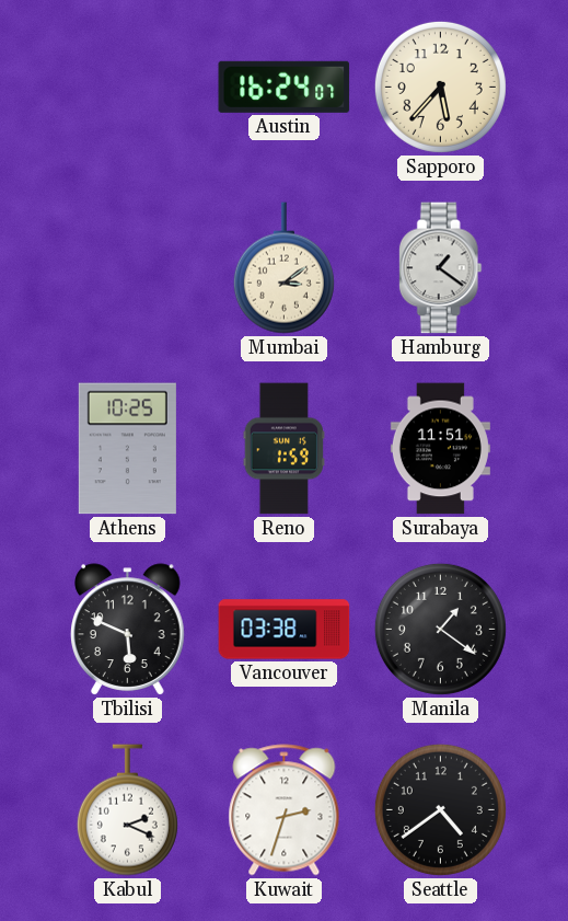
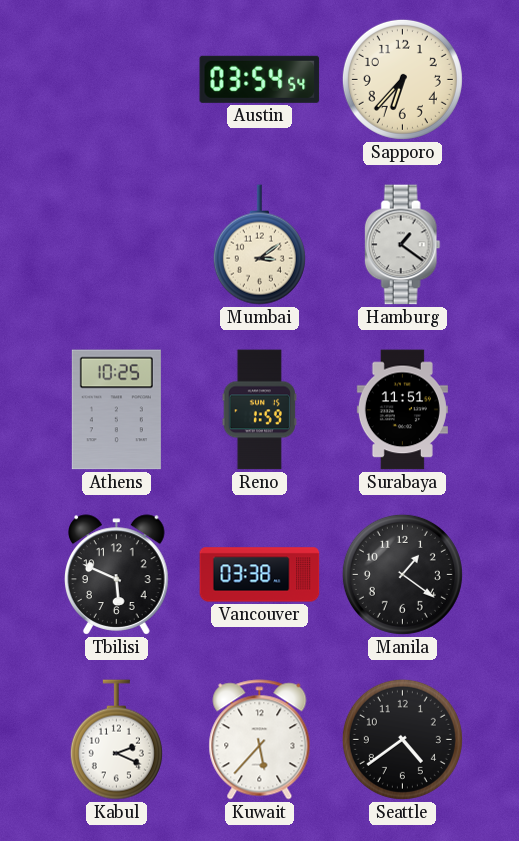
Austin: 16:24 -> 03:54 (260, 79)
Sapporo: 5:37 -> 6:37 (402, 79)
Kuwait: 2:33 -> 5:37 (260, 740)
